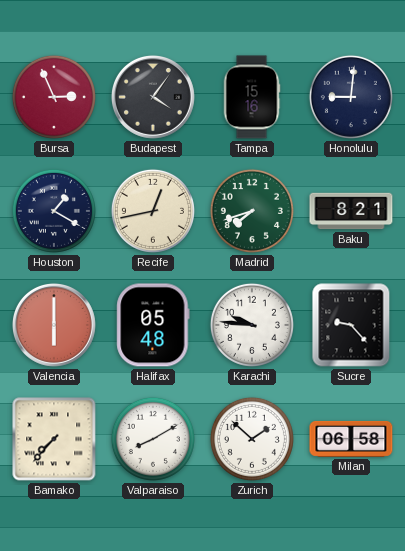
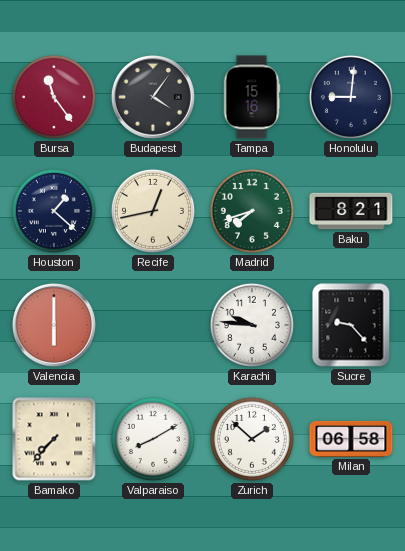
Bursa: 2:56 -> 11:24 (54, 97)
Houston: 1:20 -> 1:22 (54, 211)
Halifax: 05:48 -> none (153, 325)
